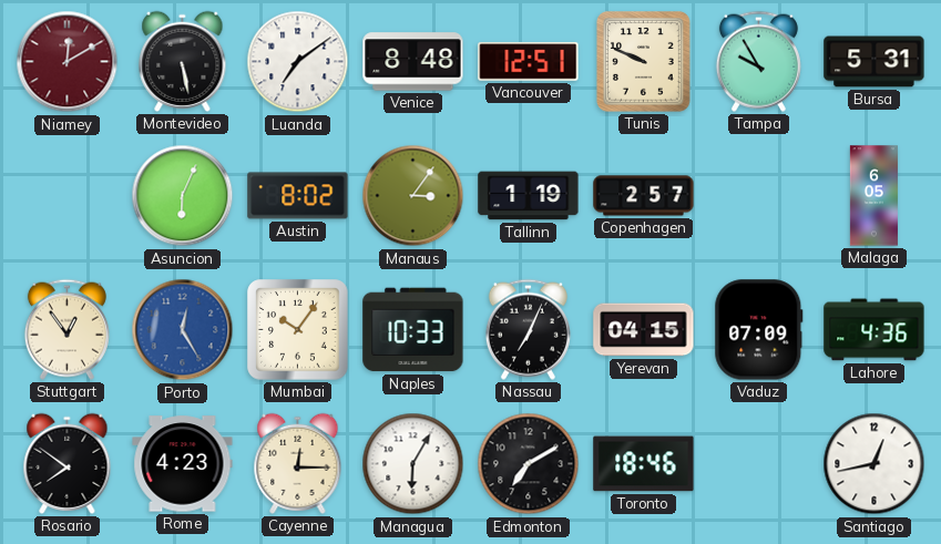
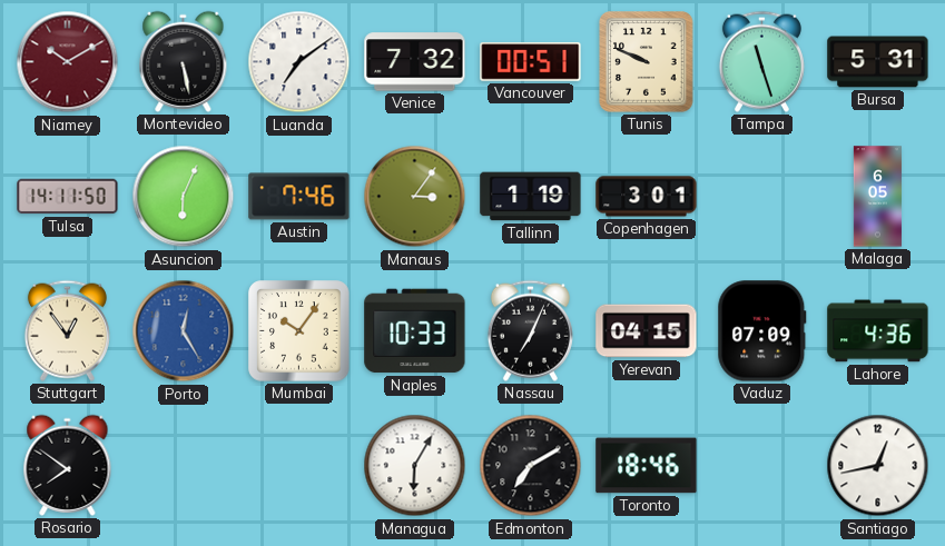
Niamey: 12:10 -> 10:10 (68, 62)
Venice: 8:48 -> 7:32 (415, 62)
Vancouver: 12:51 -> 00:51 (531, 62)
Tampa: 9:55 -> 11:27 (761, 61)
Tulsa: none -> 14:11 (68, 197)
Austin: 8:02 -> 7:46 (299, 197)
Copenhagen: 2:57 -> 3:01 (647, 197)
Rome: 4:23 -> none (183, 464)
Cayenne: 12:15 -> none (298, 463)
